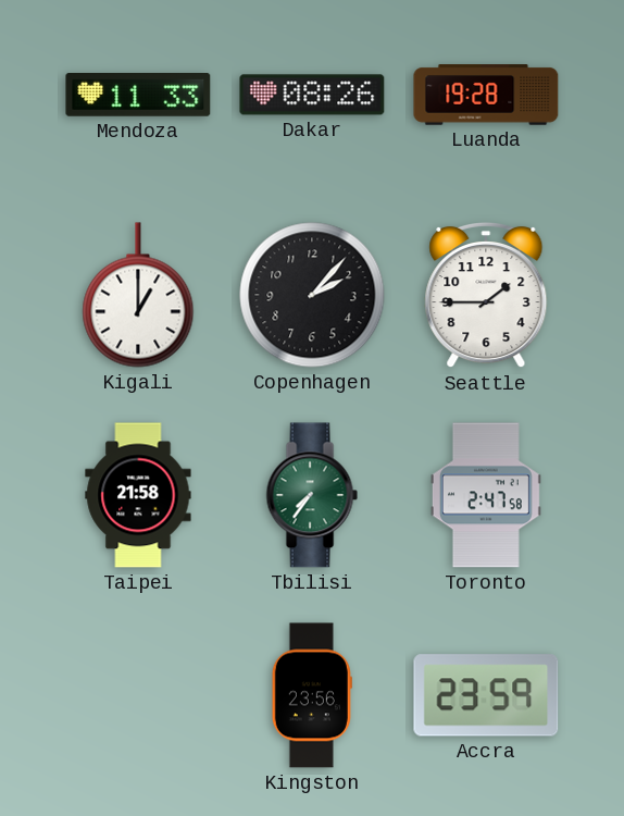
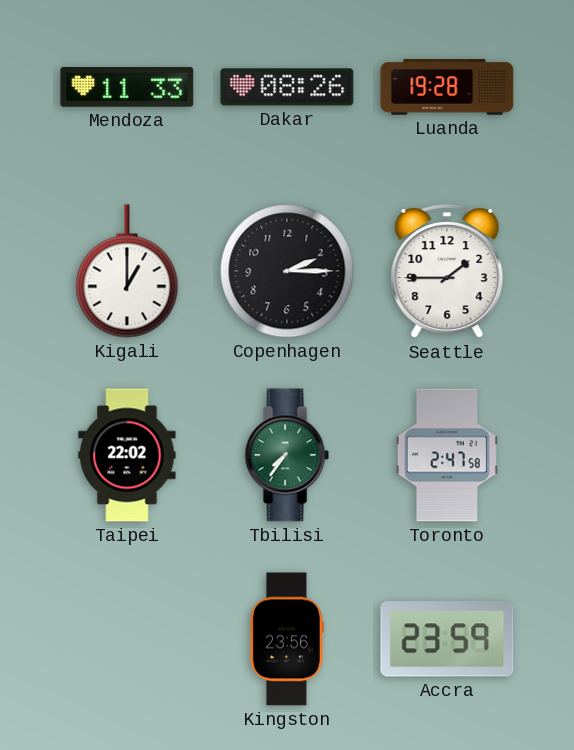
Copenhagen: 2:07 -> 2:15 (287, 271)
Taipei: 21:58 -> 22:02 (127, 455)
